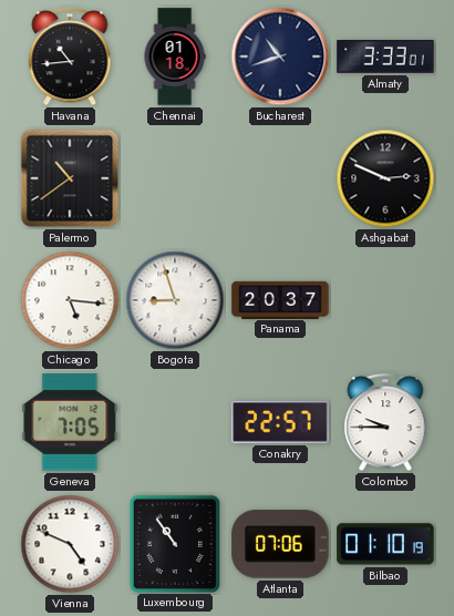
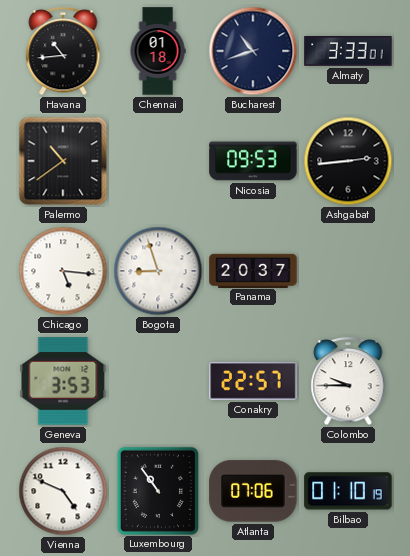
Nicosia: none -> 09:53 (253, 161)
Ashgabat: 2:49 -> 2:44 (348, 161)
Geneva: 7:05 -> 3:53 (63, 381)
